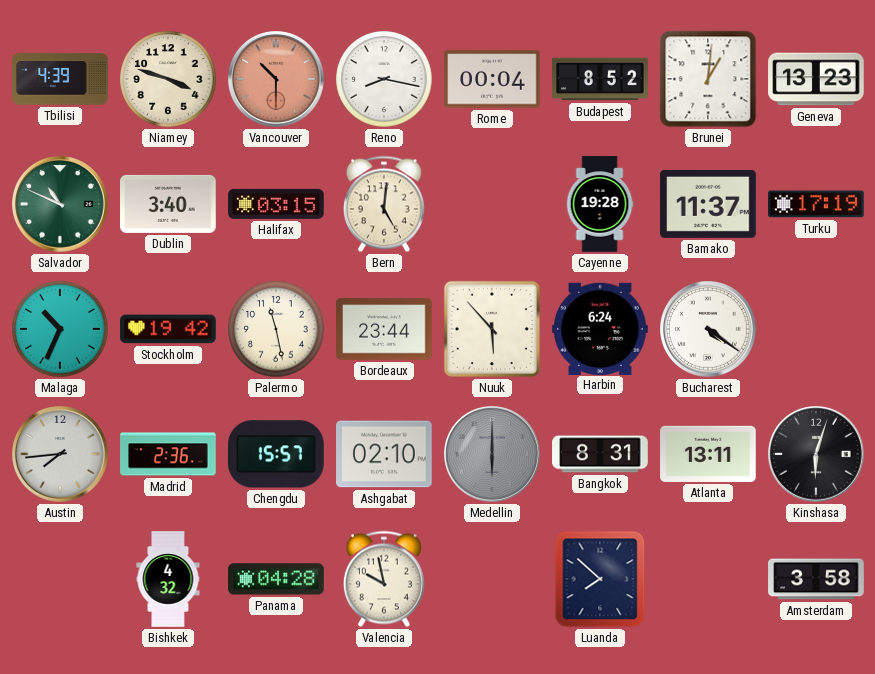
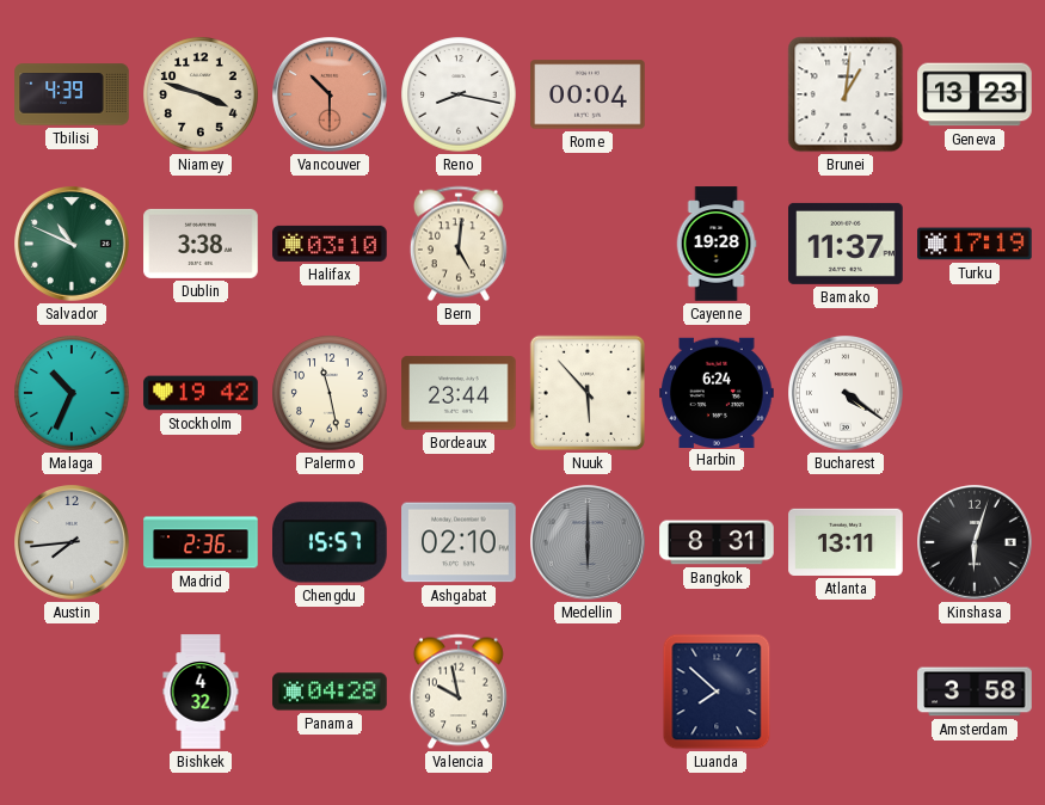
Budapest: 8:52 -> none (600, 79)
Dublin: 3:40 -> 3:38 (201, 244)
Halifax: 03:15 -> 03:10 (330, 244)
